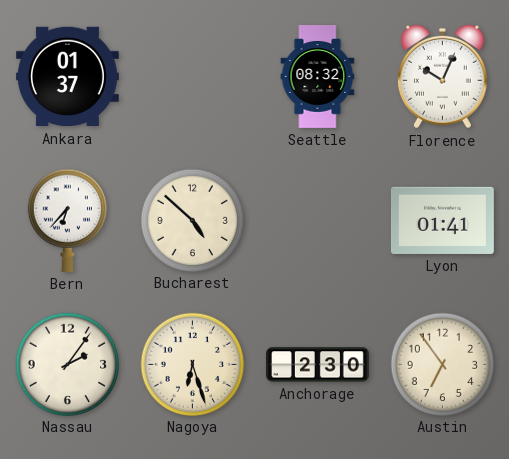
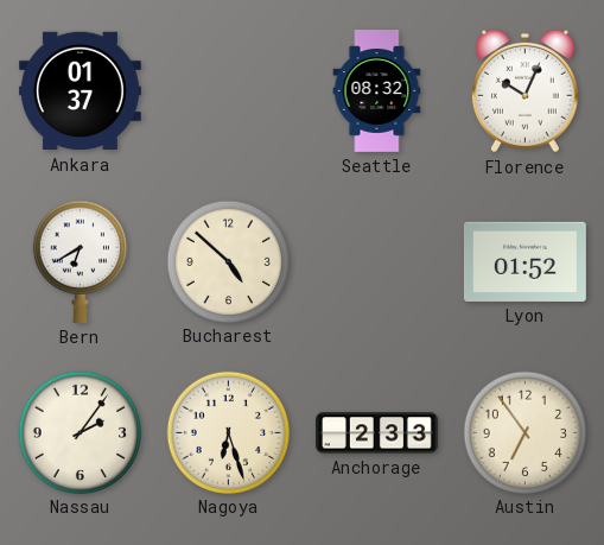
Bern: 6:37 -> 6:40 (80, 261)
Lyon: 01:41 -> 01:52 (524, 261)
Anchorage: 2:30 -> 2:33 (377, 433)
